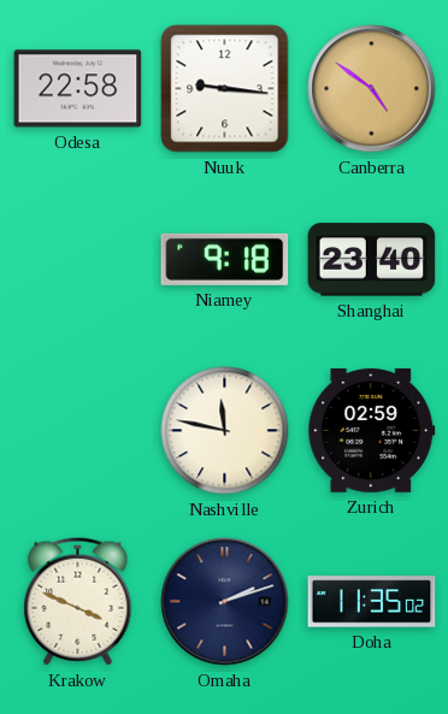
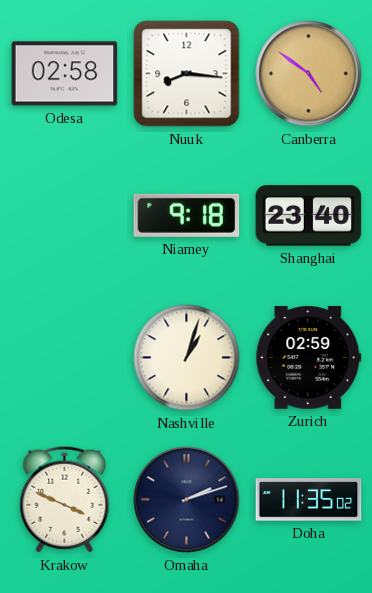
Odesa: 22:58 -> 02:58 (65, 74)
Nuuk: 9:16 -> 8:16 (187, 74)
Nashville: 11:47 -> 1:03 (187, 358)
